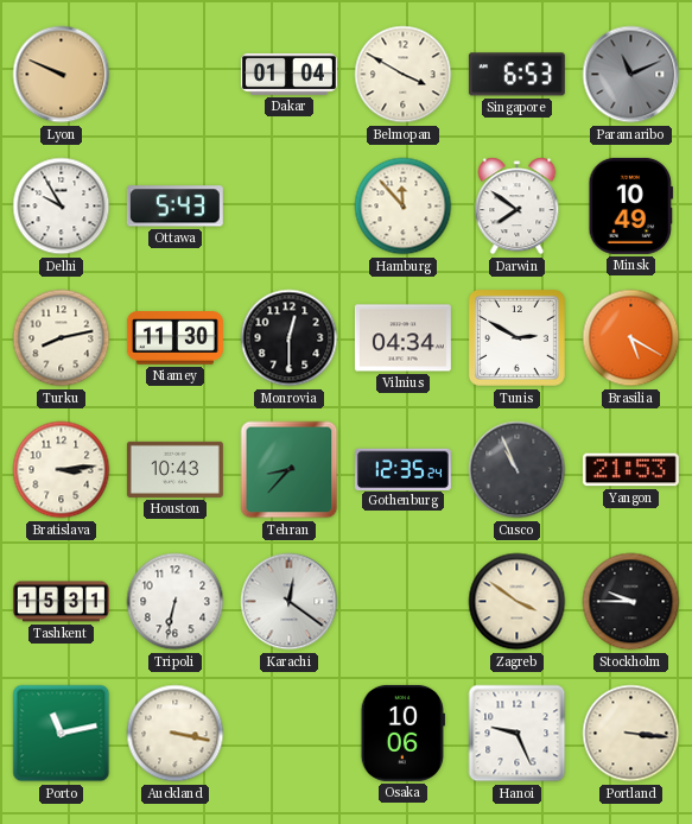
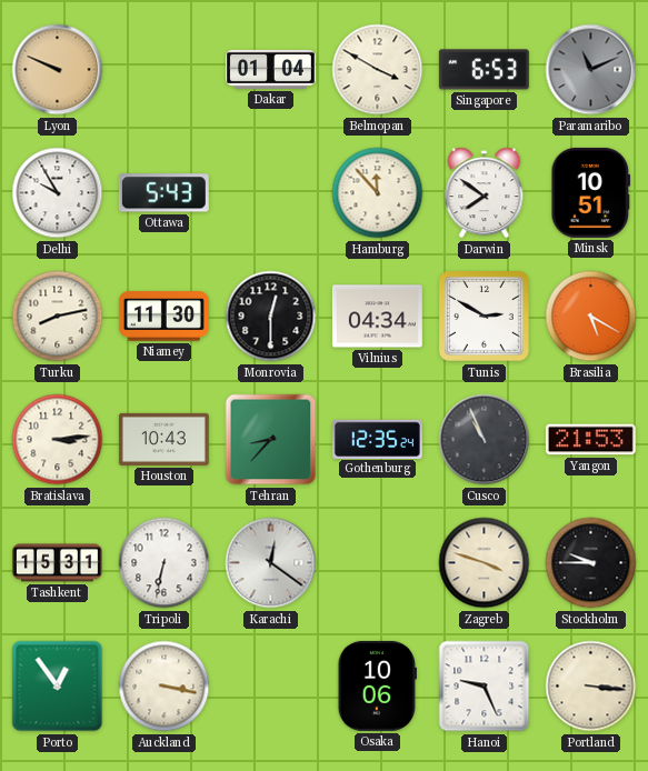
Minsk: 10:49 -> 10:51 (591, 192)
Zagreb: 3:51 -> 3:48 (485, 563)
Porto: 11:13 -> 12:54 (58, 687)
